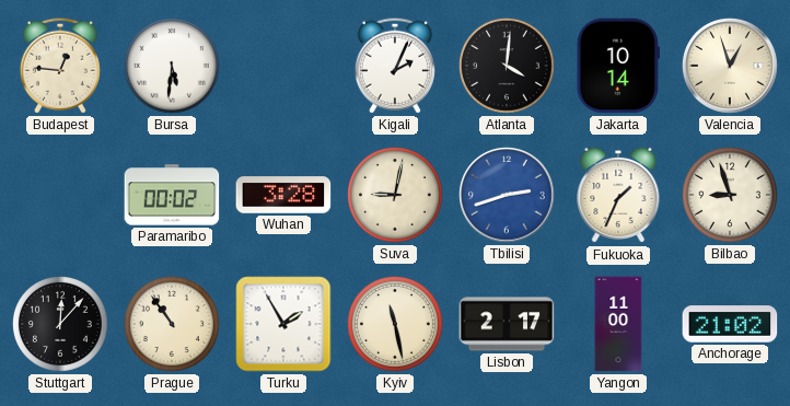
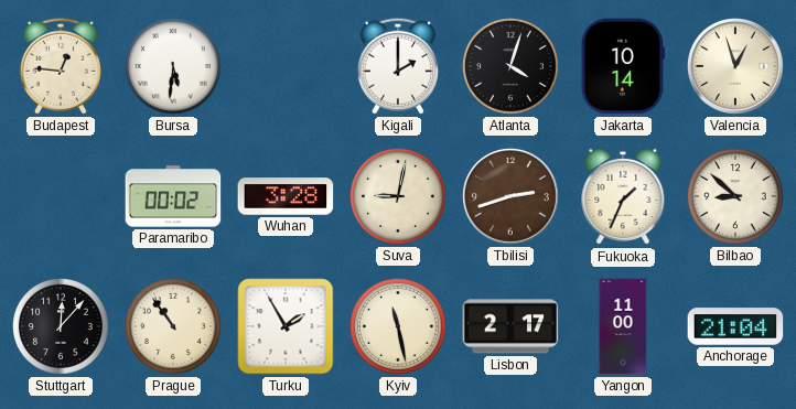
Kigali: 2:04 -> 2:00 (398, 66)
Atlanta: 4:01 -> 4:03 (512, 67)
Tbilisi dial: blue -> brown (512, 197)
Bilbao: 8:57 -> 8:52 (736, 197)
Anchorage: 21:02 -> 21:04 (735, 326)
